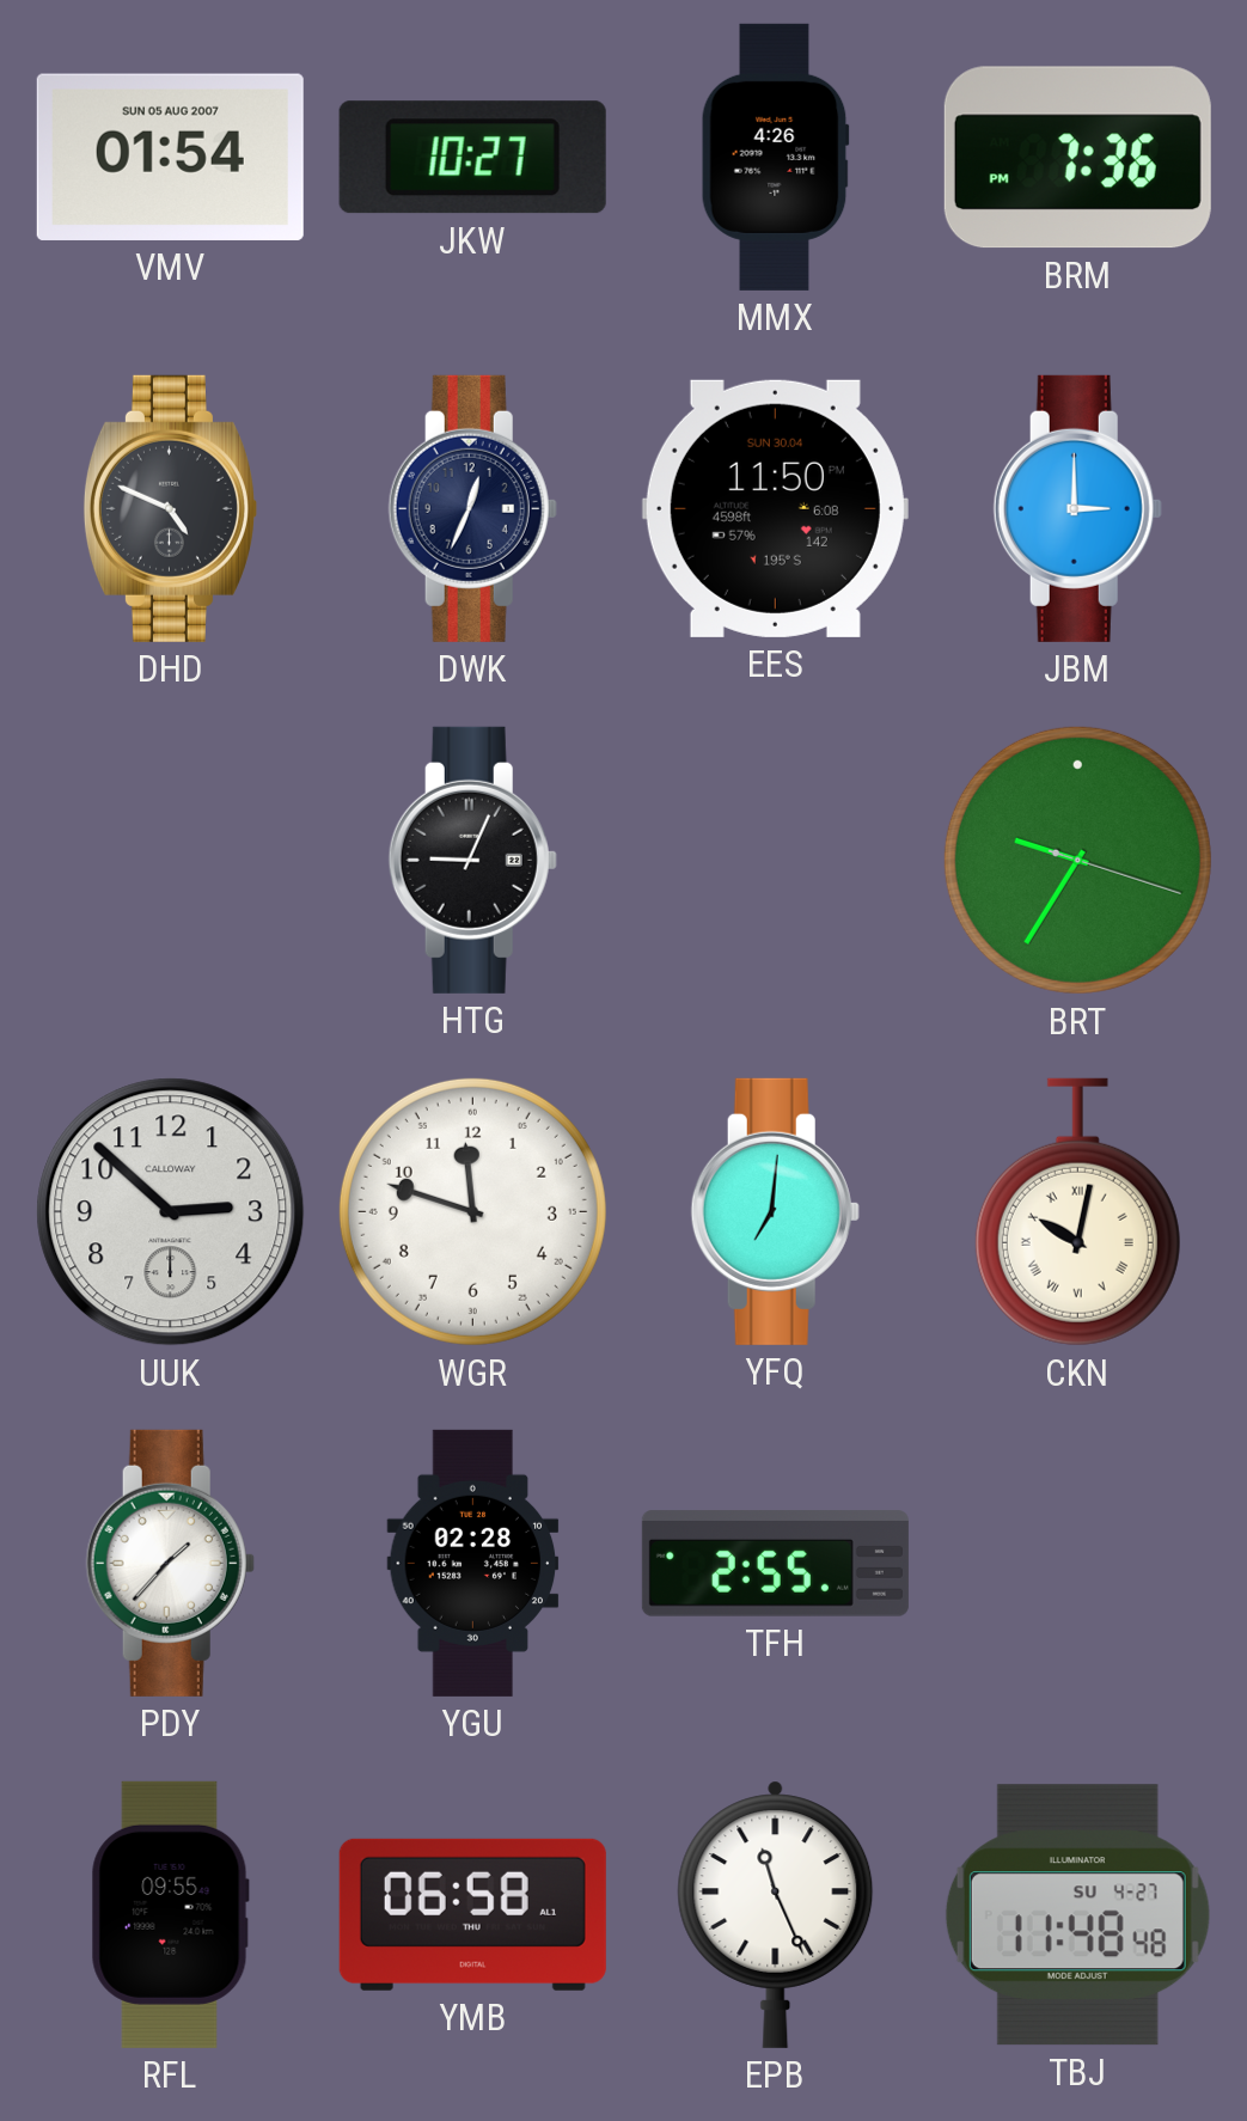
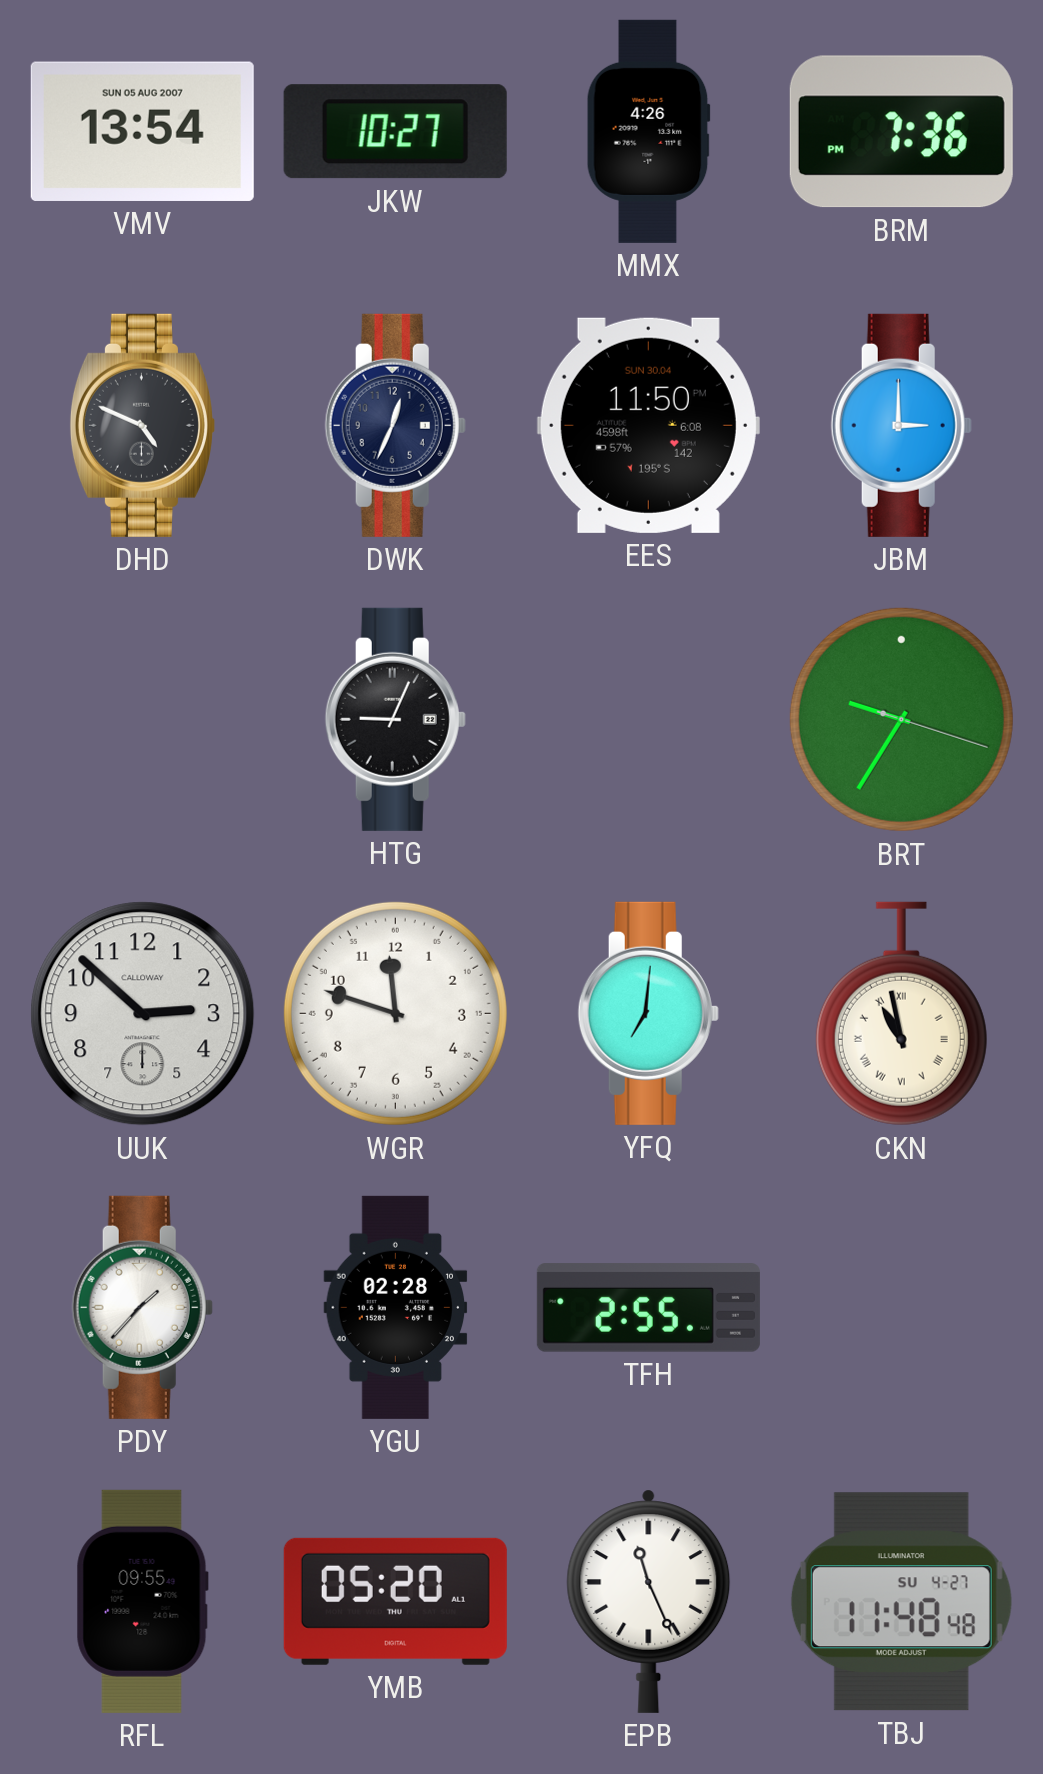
VMV: 01:54 -> 13:54 (142, 131)
CKN: 10:02 -> 10:58 (901, 1014)
YMB: 06:58 -> 05:20 (395, 1601)
